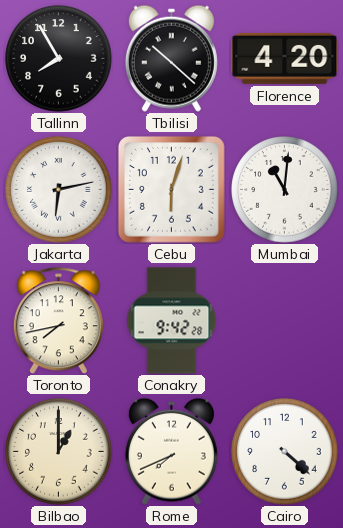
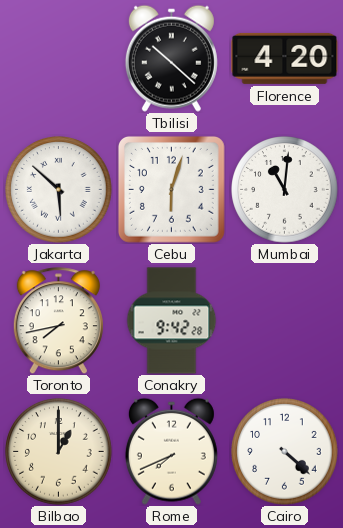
Tallinn: 7:55 -> none (59, 59)
Jakarta: 6:13 -> 5:52 (59, 190)
